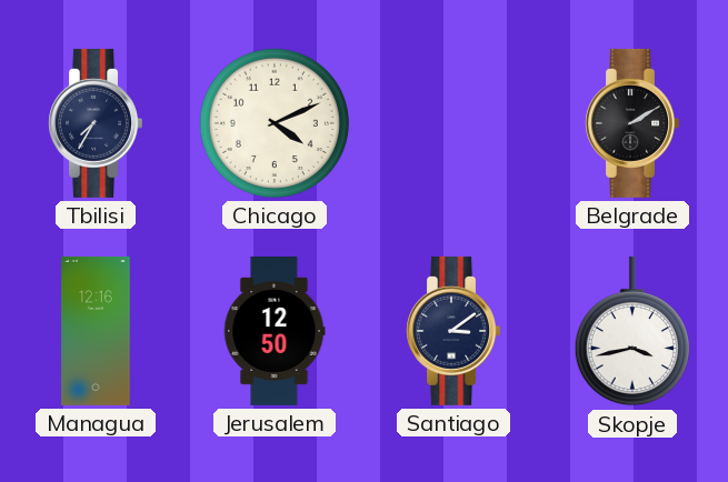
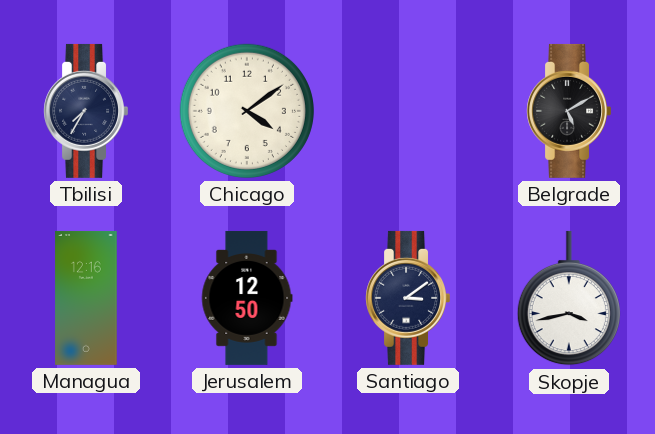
Chicago: 4:11 -> 4:09 (247, 111)
Belgrade: 2:10 -> 5:10 (568, 111)
